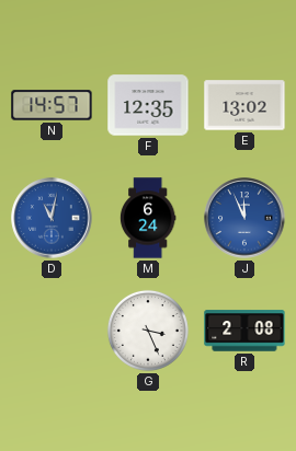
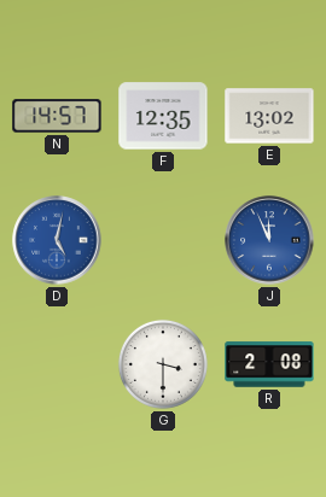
D: 11:02 -> 5:02 (57, 240)
M: 6:24 -> none (148, 218)
G: 3:26 -> 3:30 (163, 364)
